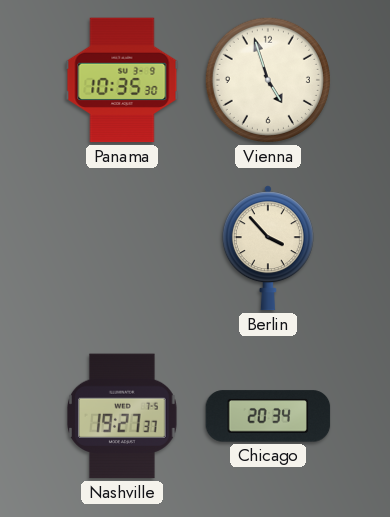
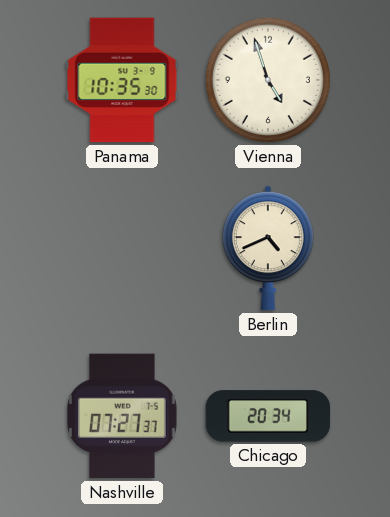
Berlin: 3:53 -> 4:41 (268, 248)
Nashville: 19:27 -> 07:27 (123, 416)
